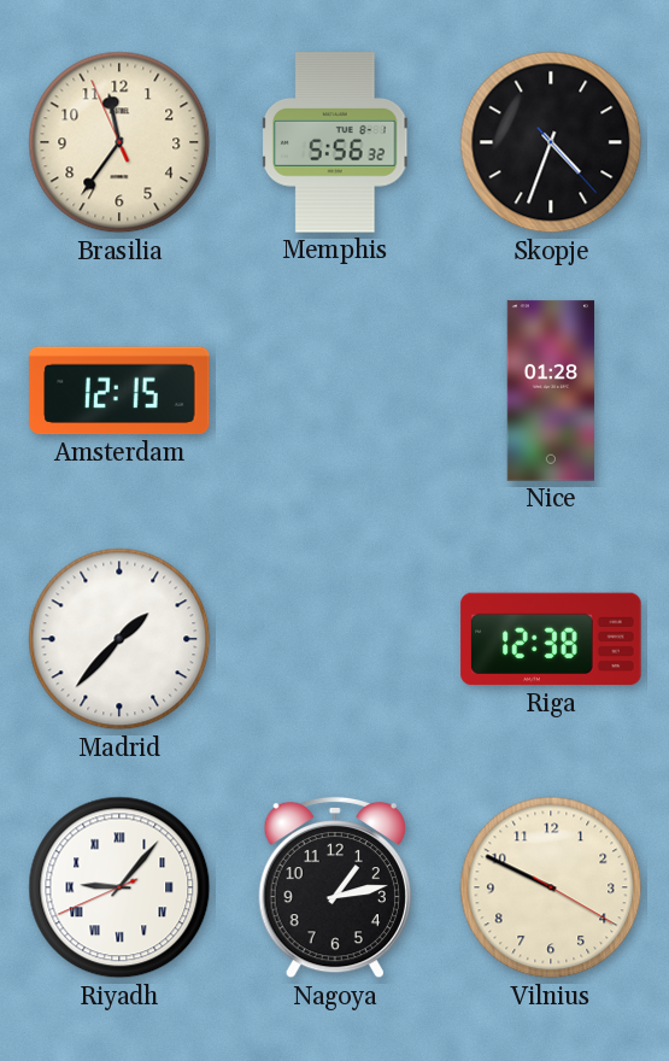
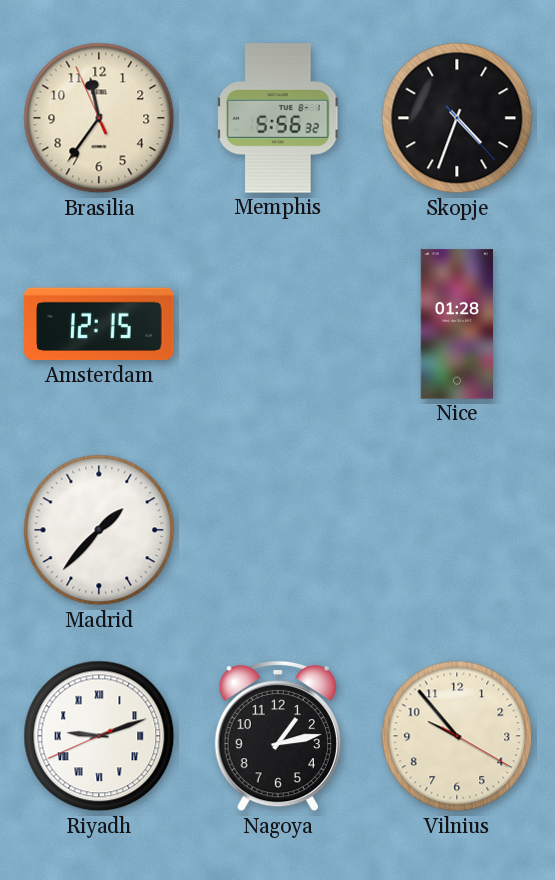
Riga: 12:38 -> none (551, 639)
Riyadh: 9:06 -> 9:11 (99, 736)
Vilnius: 9:49 -> 9:53 (457, 736)
